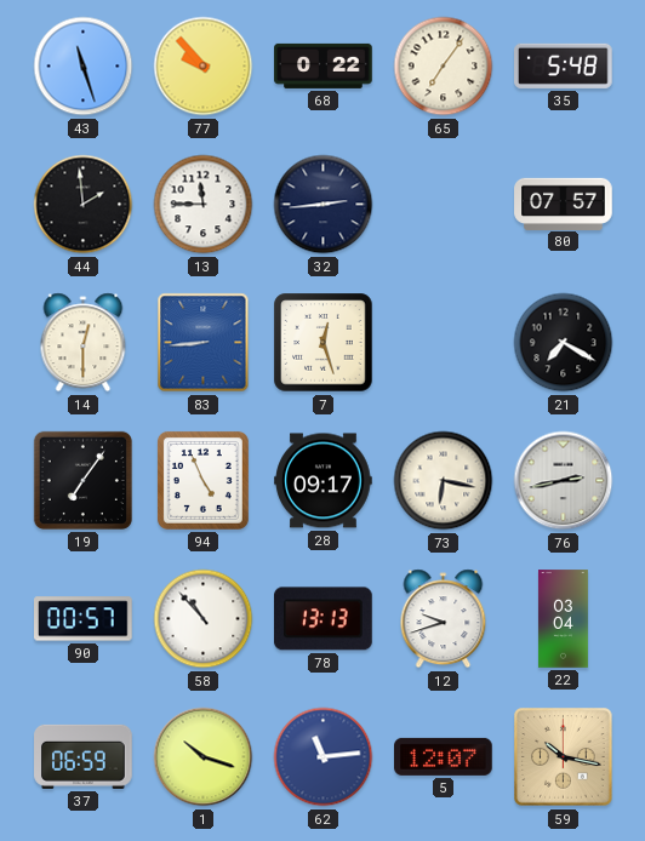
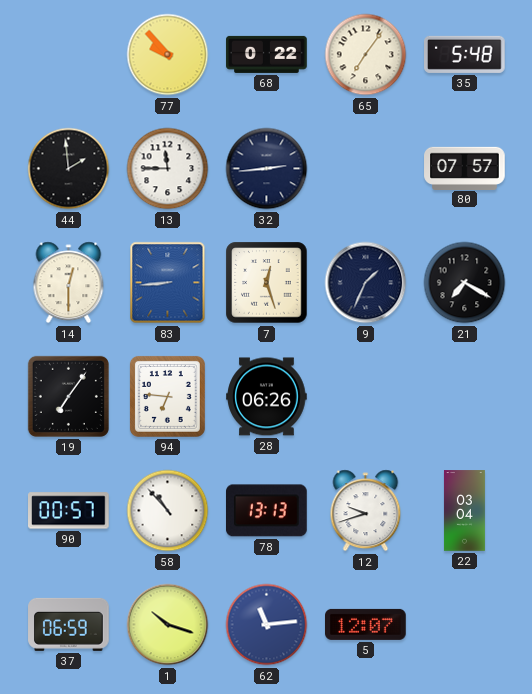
43: 11:27 -> none (84, 67)
9: none -> 1:34 (366, 283)
94: 4:56 -> 6:46 (167, 396)
28: 09:17 -> 06:26 (267, 397)
73: 6:17 -> none (444, 481)
76: 2:43 -> none (564, 481)
59: 10:17 -> none (564, 757)
